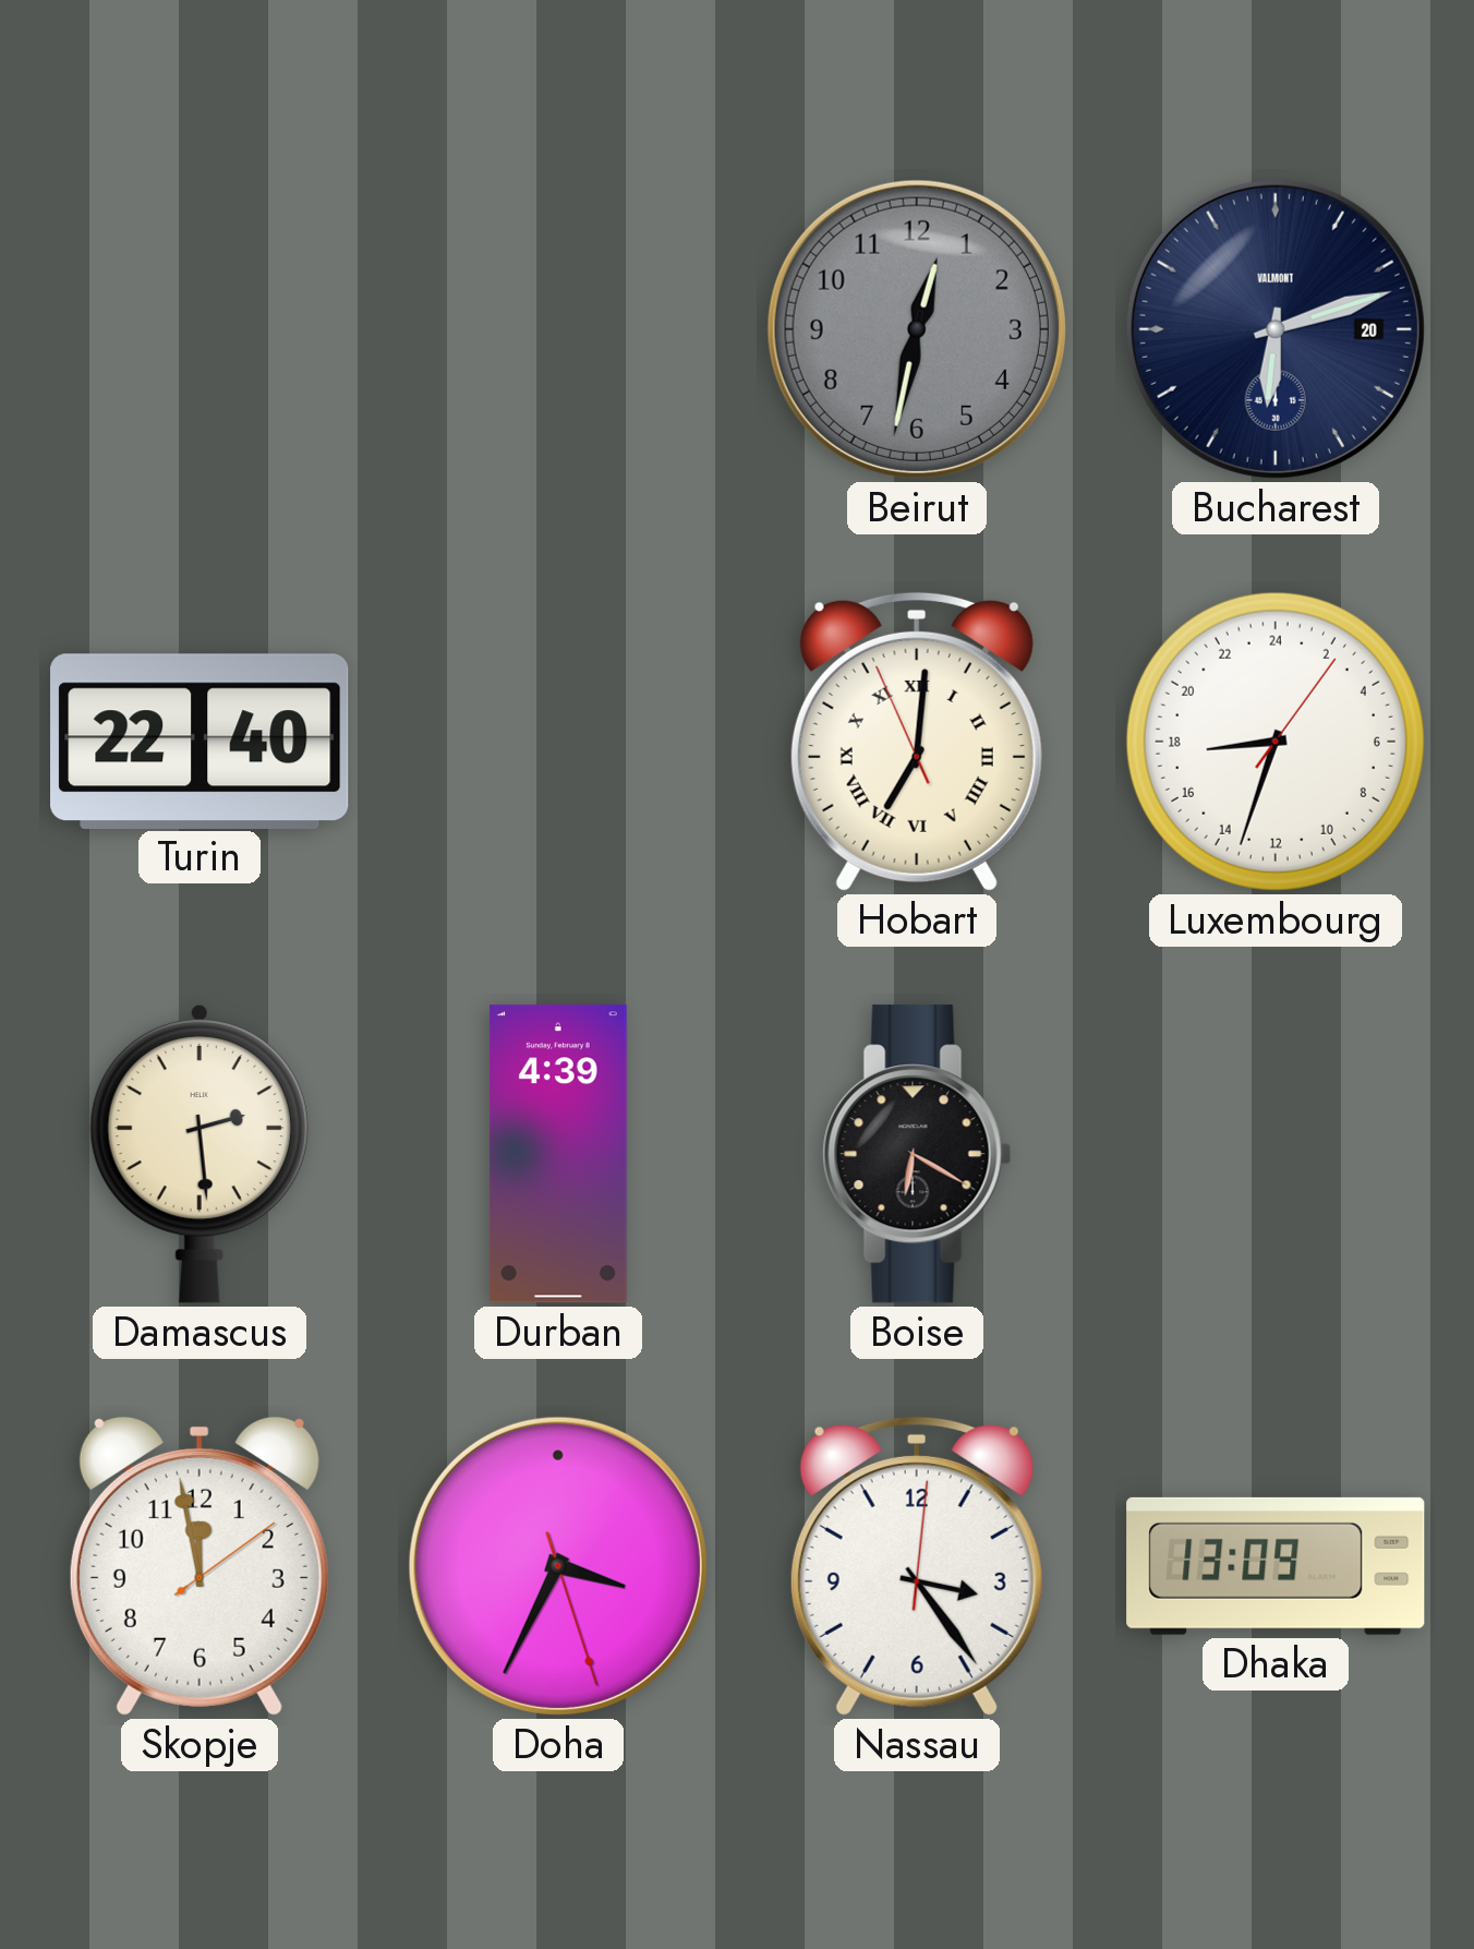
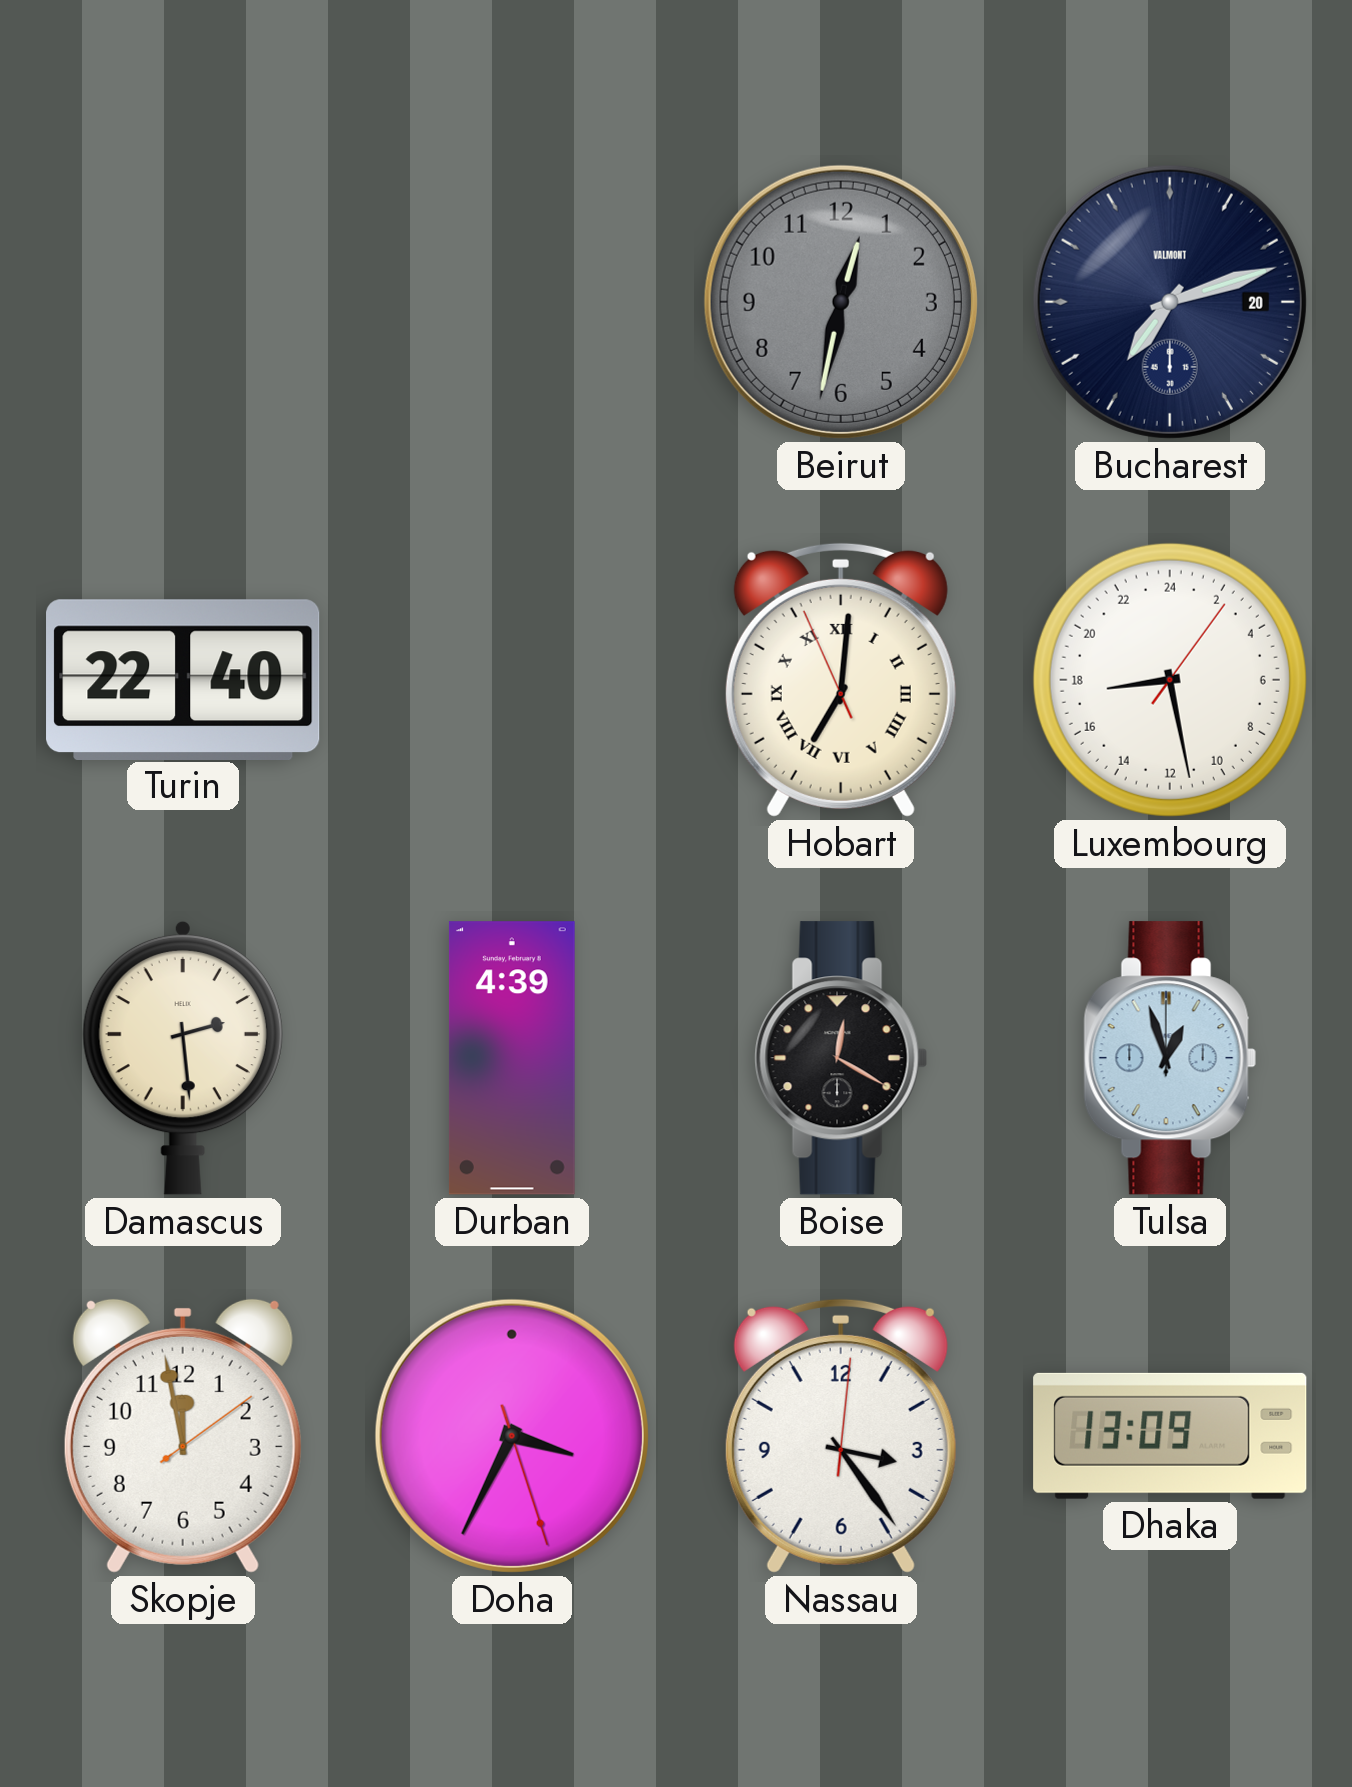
Bucharest: 6:12 -> 7:12 (1170, 302)
Luxembourg: 17:33 -> 17:28 (1170, 680)
Boise: 6:20 -> 12:20 (841, 1058)
Tulsa: none -> 12:57 (1170, 1058)
